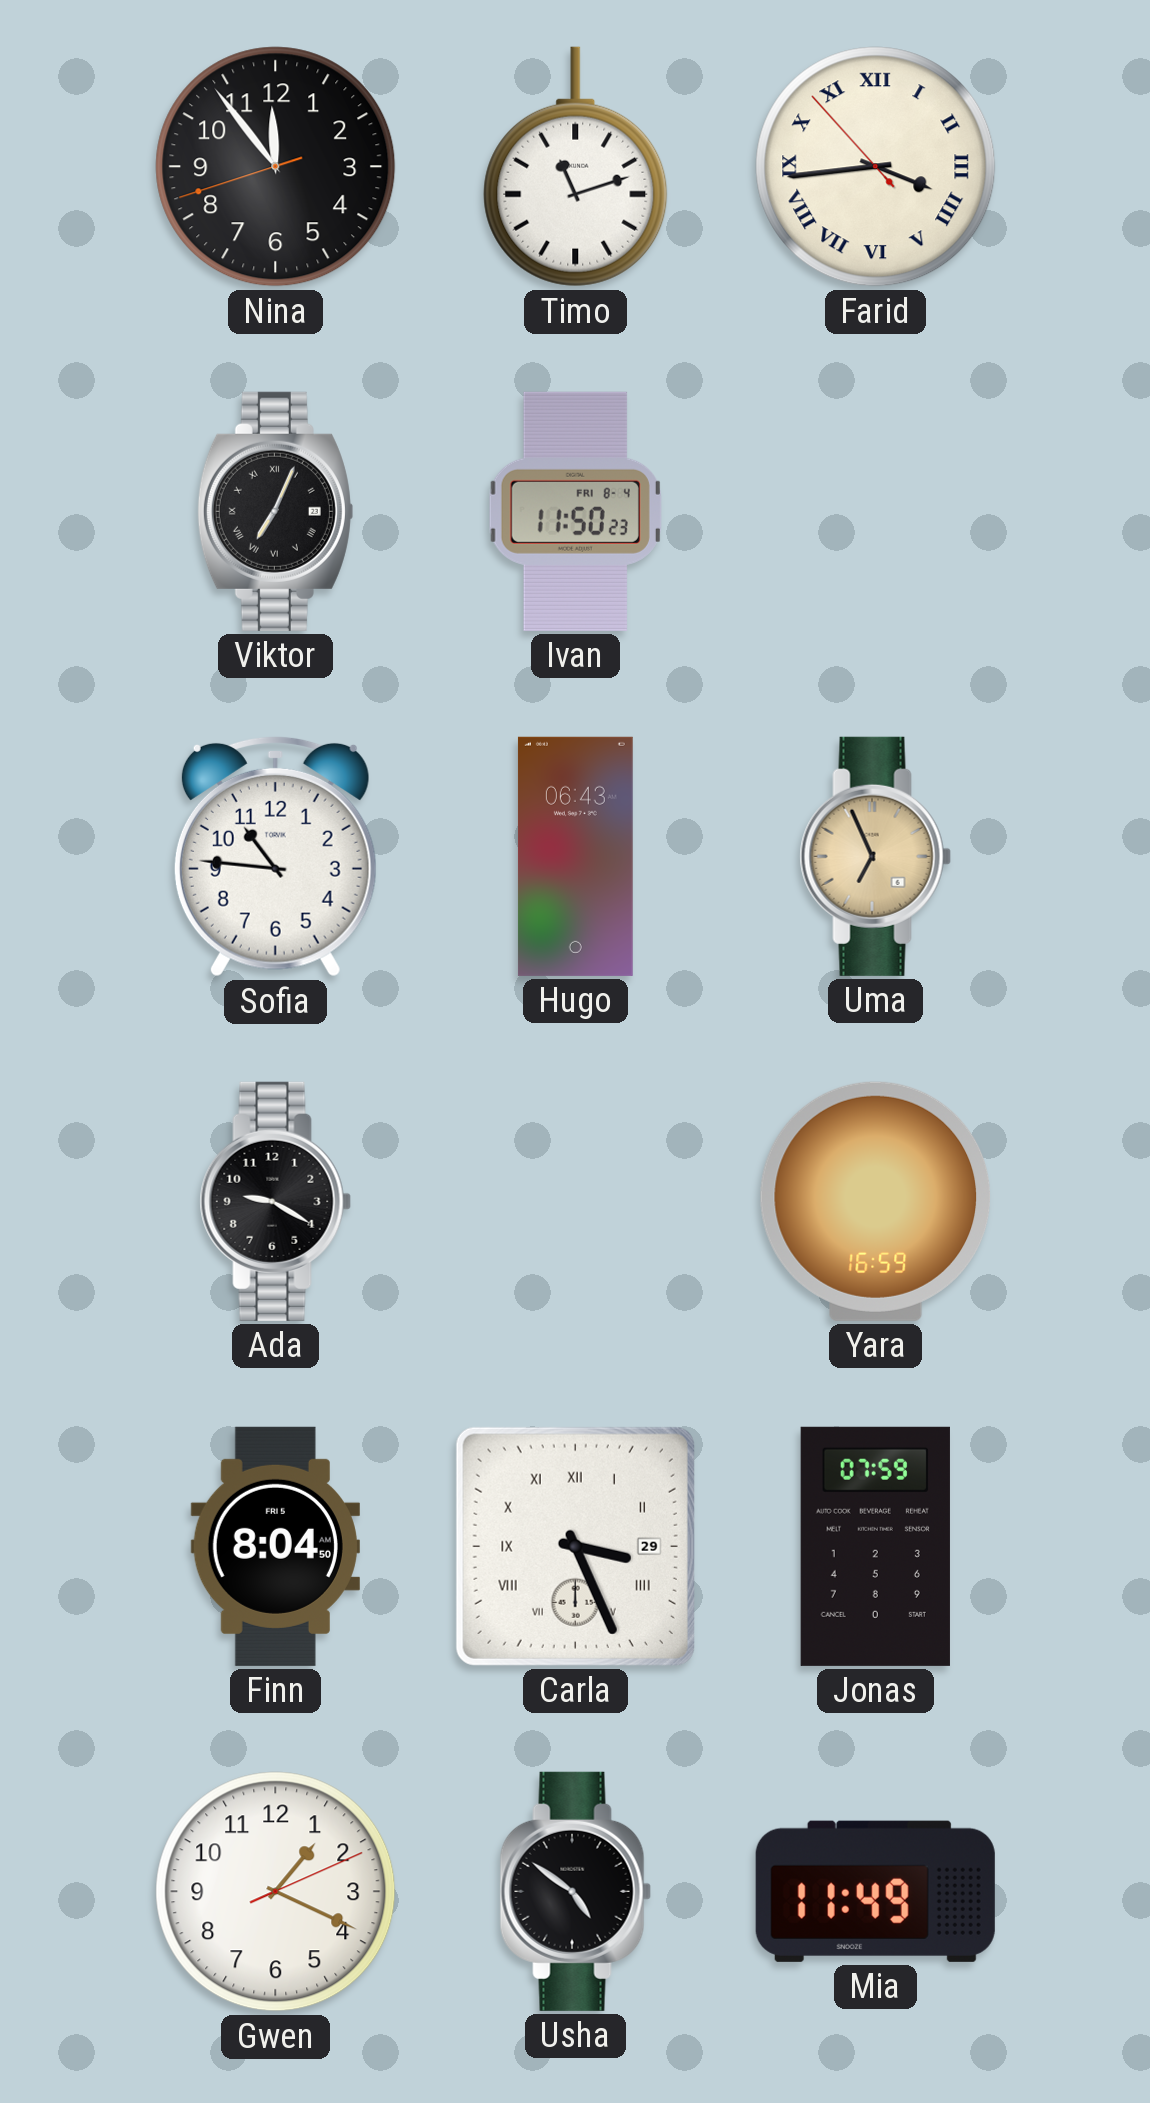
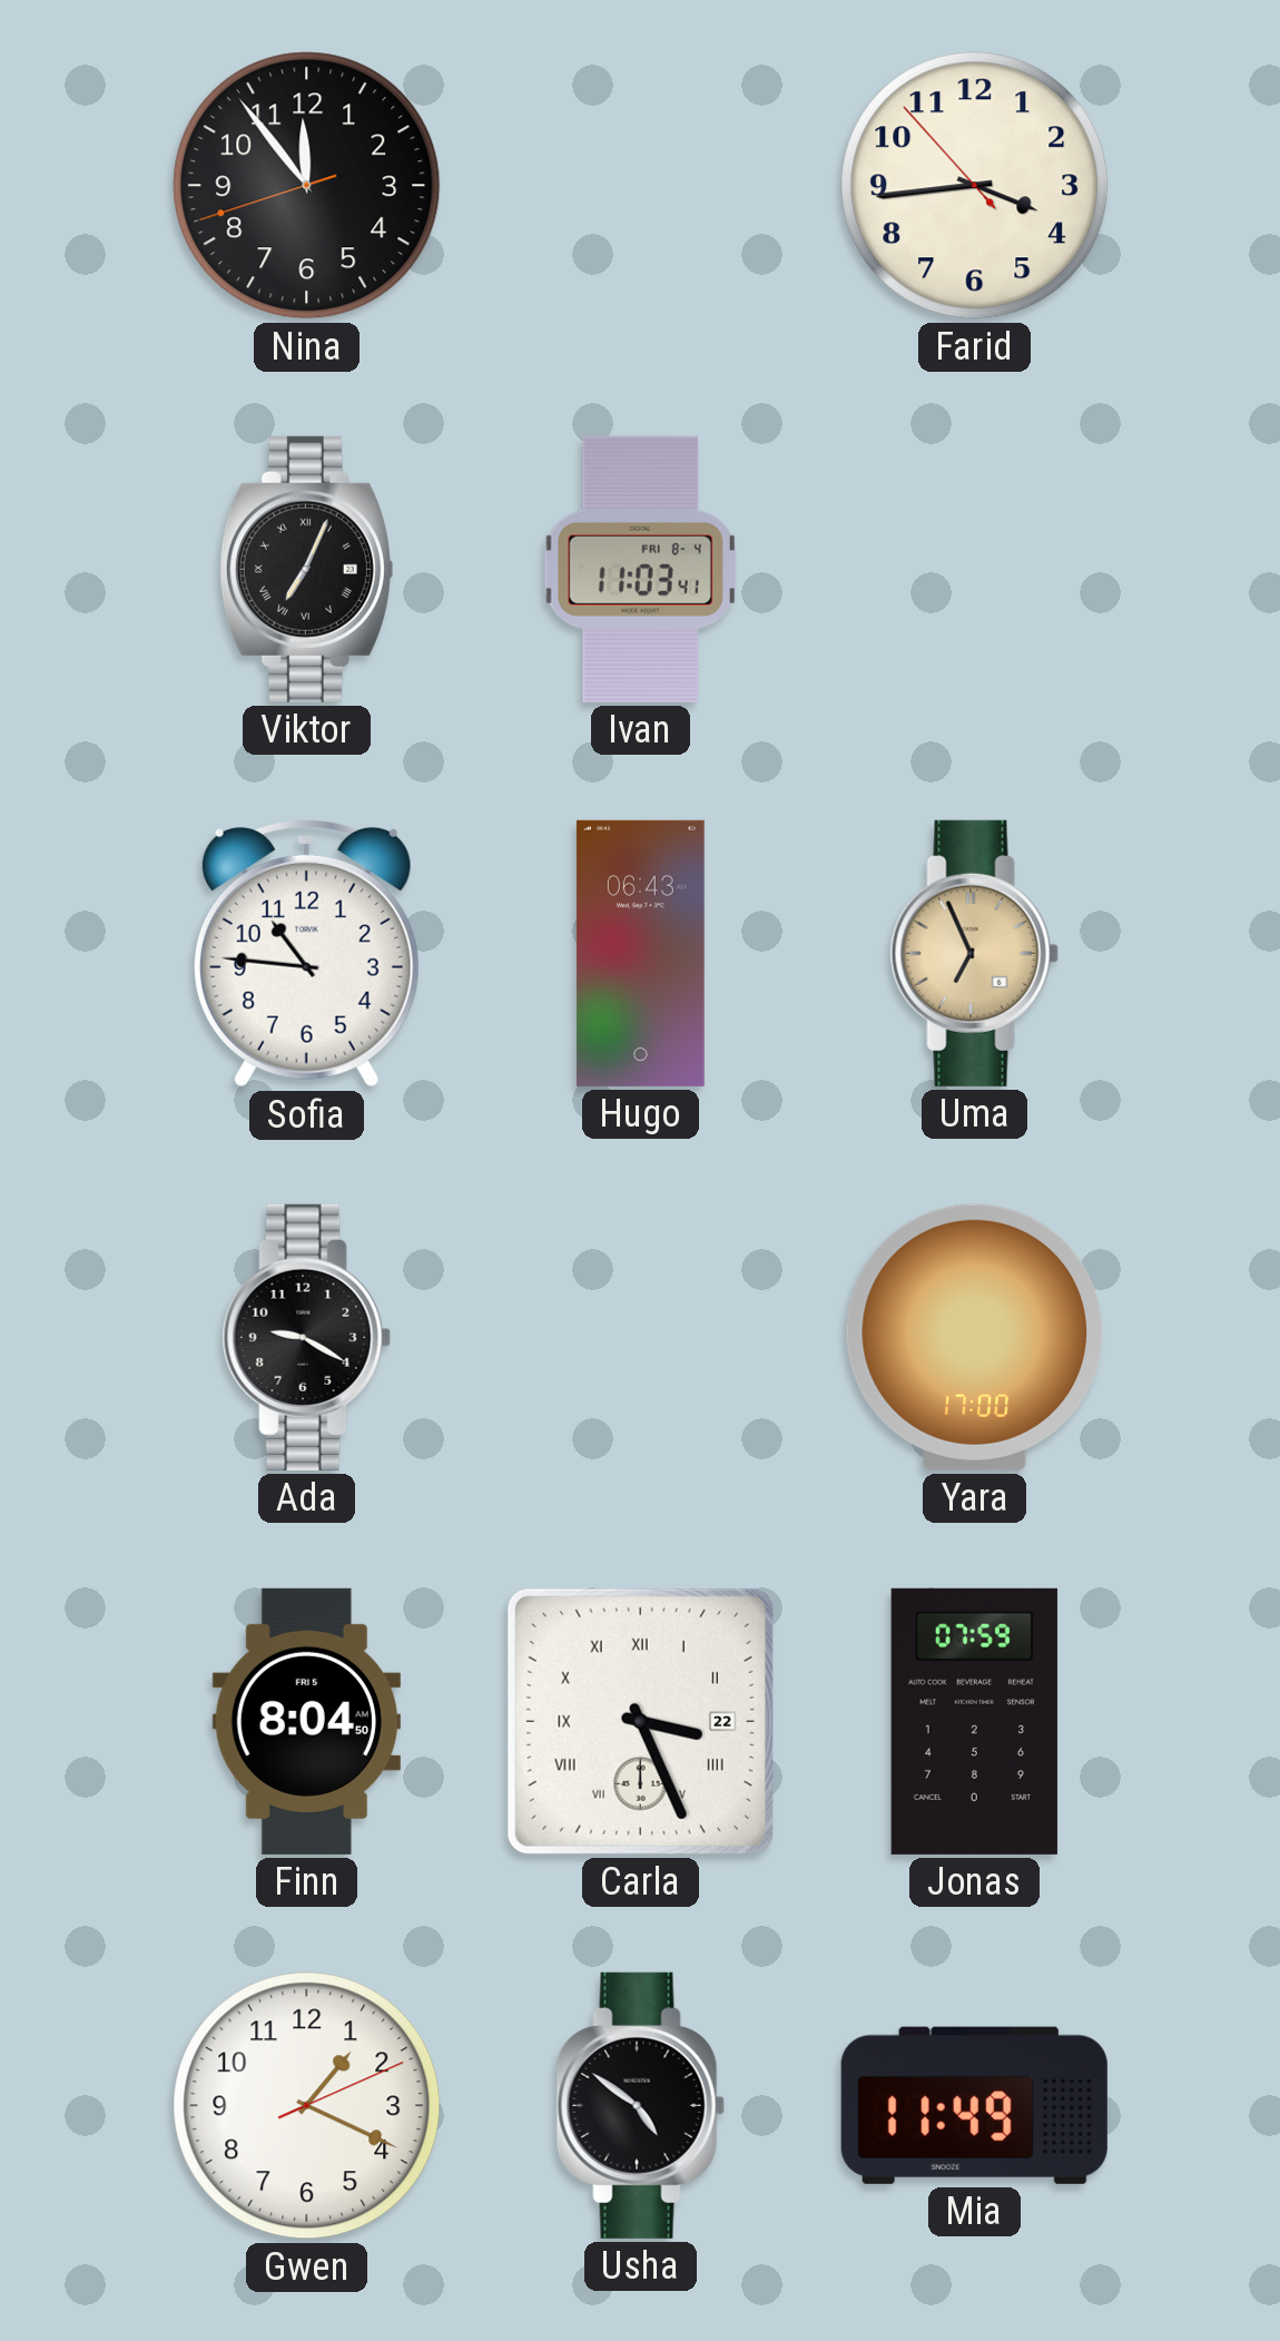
Timo: 11:12 -> none (576, 167)
Farid numerals: Roman -> Arabic (975, 186)
Ivan: 11:50 -> 11:03 (640, 569)
Yara: 16:59 -> 17:00 (975, 1337)
Carla date: 29 -> 22 (640, 1721)
